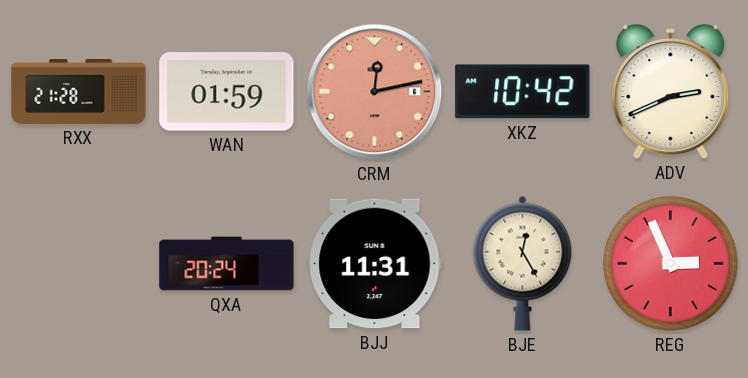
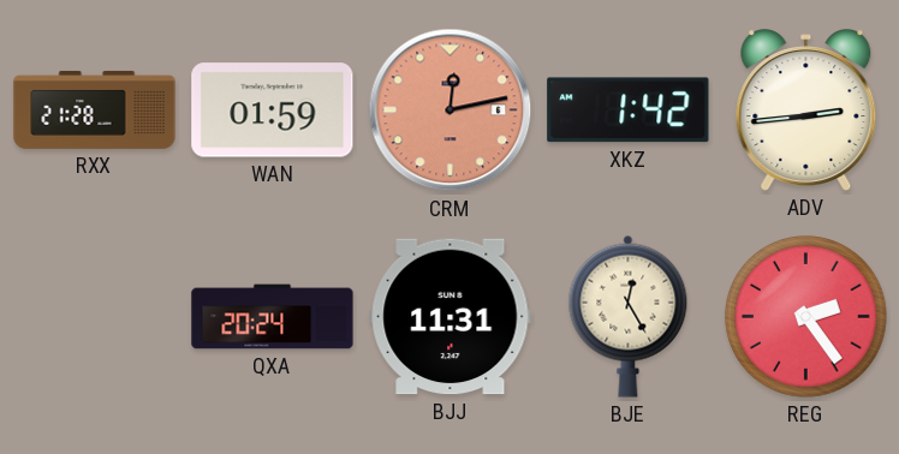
XKZ: 10:42 -> 1:42 (629, 110)
ADV: 2:41 -> 2:44 (806, 110)
REG: 2:56 -> 2:24 (806, 317)
